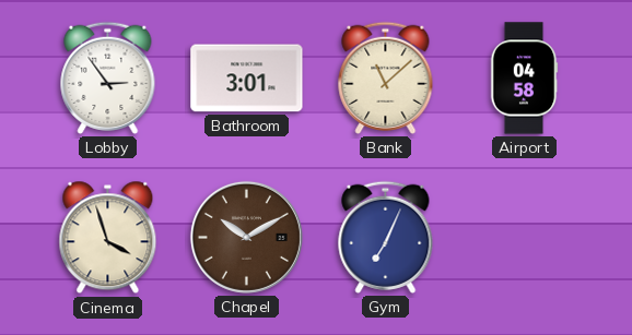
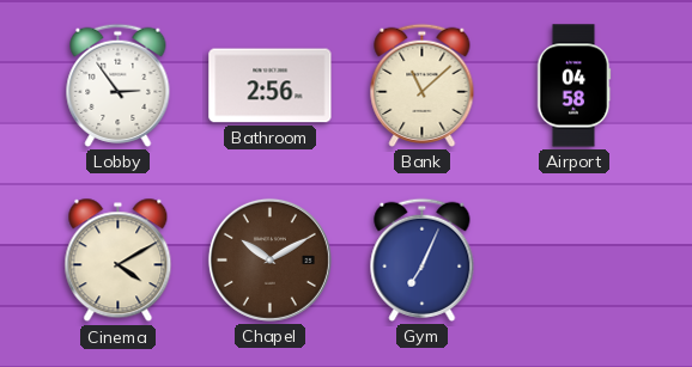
Bathroom: 3:01 -> 2:56 (271, 86)
Cinema: 3:57 -> 4:10 (119, 261)
